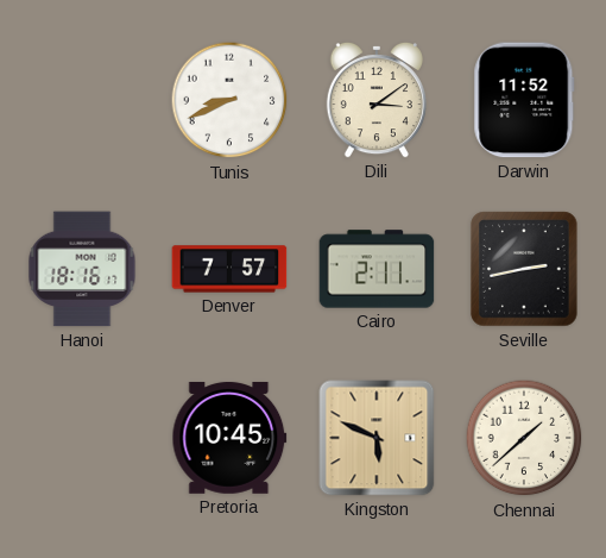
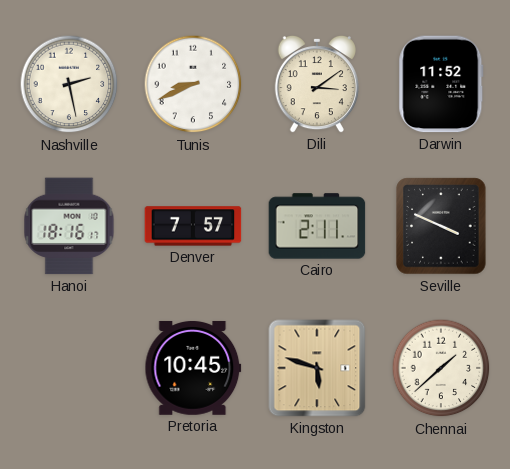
Nashville: none -> 2:28 (69, 84)
Seville: 2:43 -> 3:49 (441, 226)
Kingston: 5:49 -> 5:48 (317, 368)
